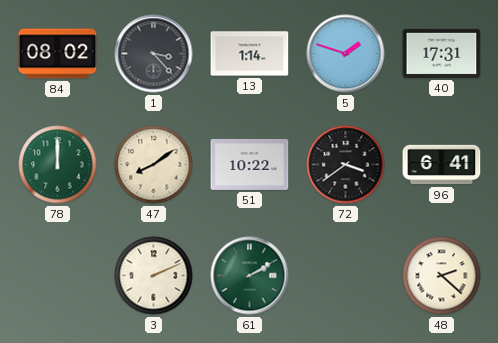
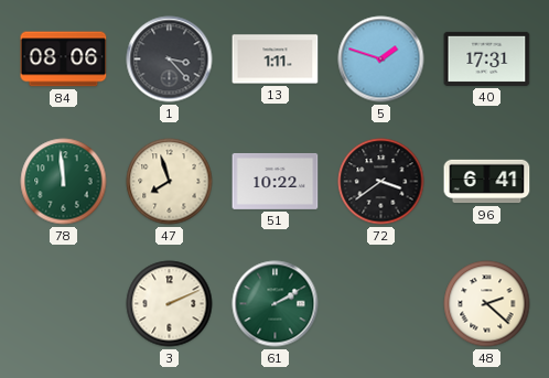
84: 08:02 -> 08:06 (64, 60)
13: 1:14 -> 1:11 (276, 60)
78: 12:00 -> 11:59 (64, 182)
47: 8:09 -> 7:57 (170, 182)
